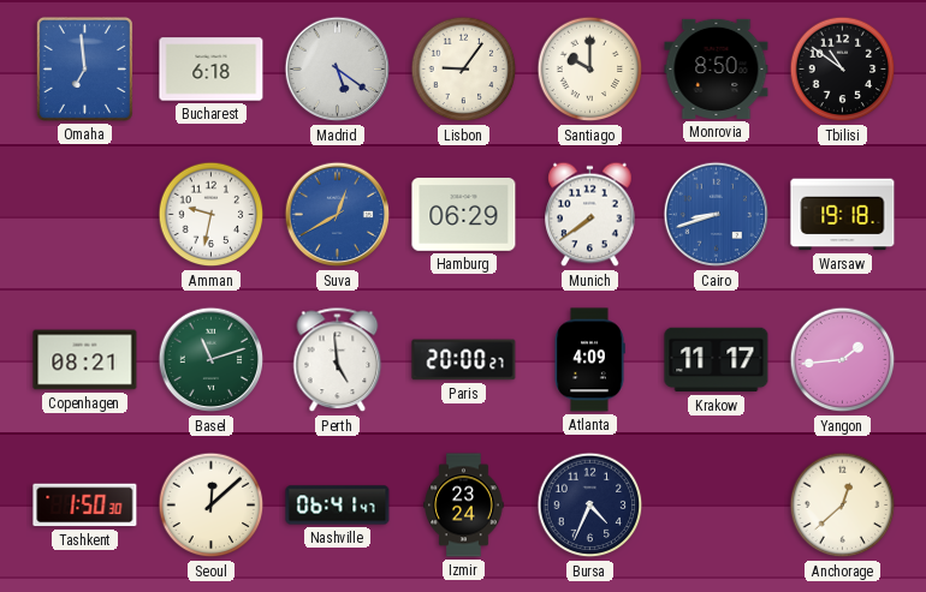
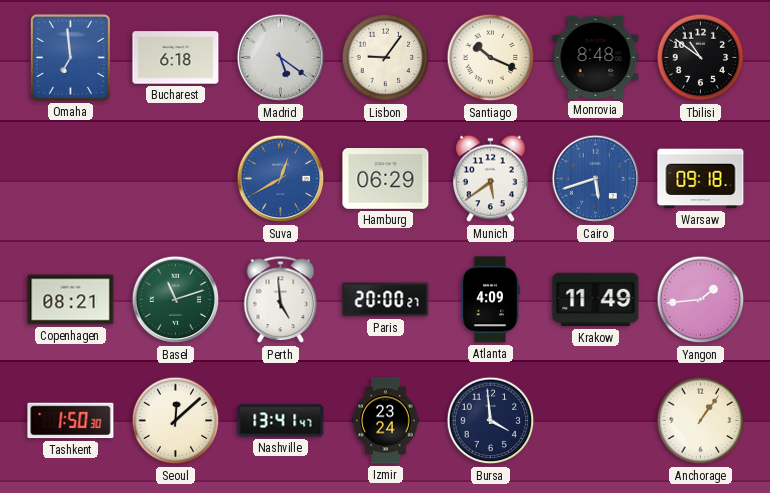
Santiago: 10:00 -> 10:19 (491, 58)
Monrovia: 8:50 -> 8:48 (596, 57)
Amman: 9:32 -> none (212, 215)
Munich: 7:39 -> 5:39 (491, 179)
Cairo: 8:42 -> 5:42 (596, 179)
Warsaw: 19:18 -> 09:18 (701, 179)
Krakow: 11:17 -> 11:49 (596, 300)
Nashville: 06:41 -> 13:41 (281, 421)
Bursa: 4:34 -> 3:59 (491, 421)
Anchorage: 12:38 -> 1:06 (701, 421)
